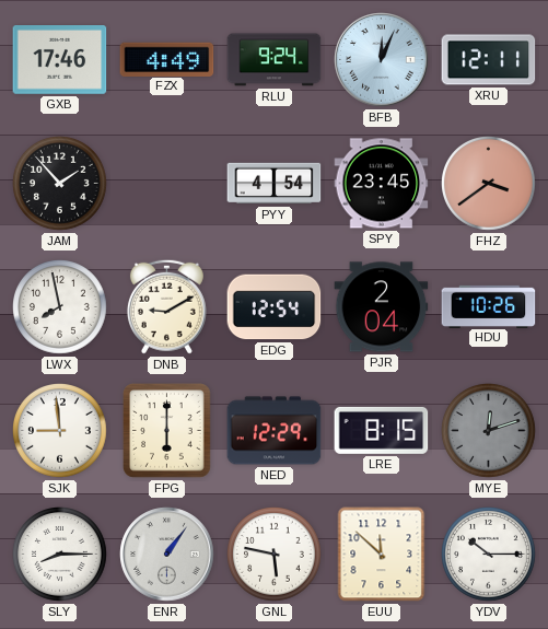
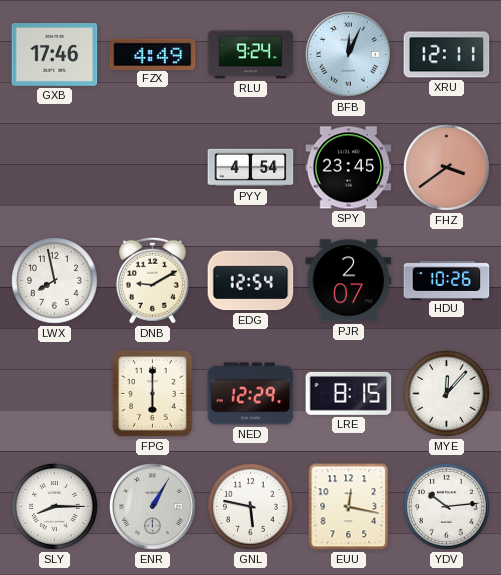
JAM: 1:53 -> none (60, 184)
PJR: 2:04 -> 2:07 (349, 281)
SJK: 8:59 -> none (60, 431)
MYE: 12:12 -> 12:07 (447, 394)
MYE dial: grey -> white (447, 394)
ENR: 1:06 -> 1:05 (153, 507)
EUU: 11:52 -> 12:17 (349, 507)
YDV: 10:15 -> 10:14 (447, 507)
